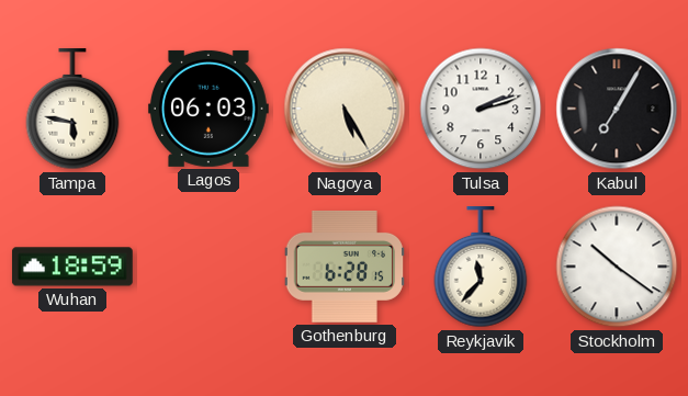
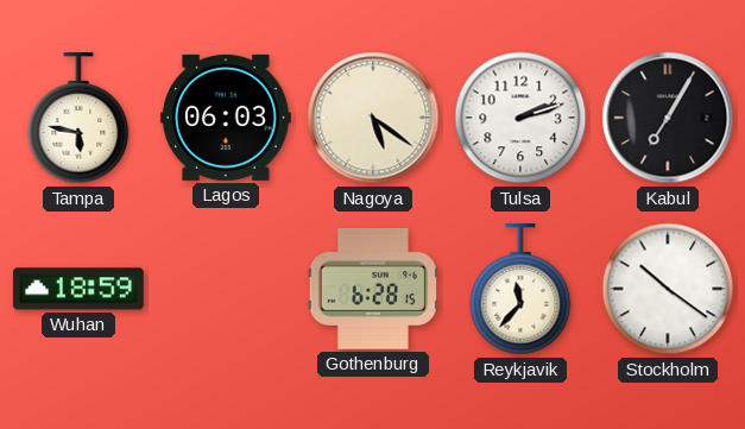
Nagoya: 5:25 -> 5:21 (373, 118)
